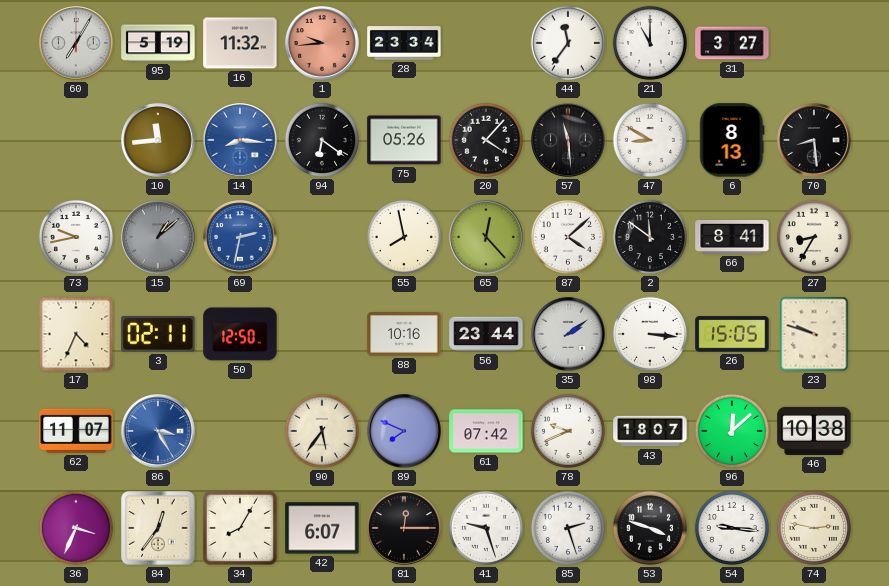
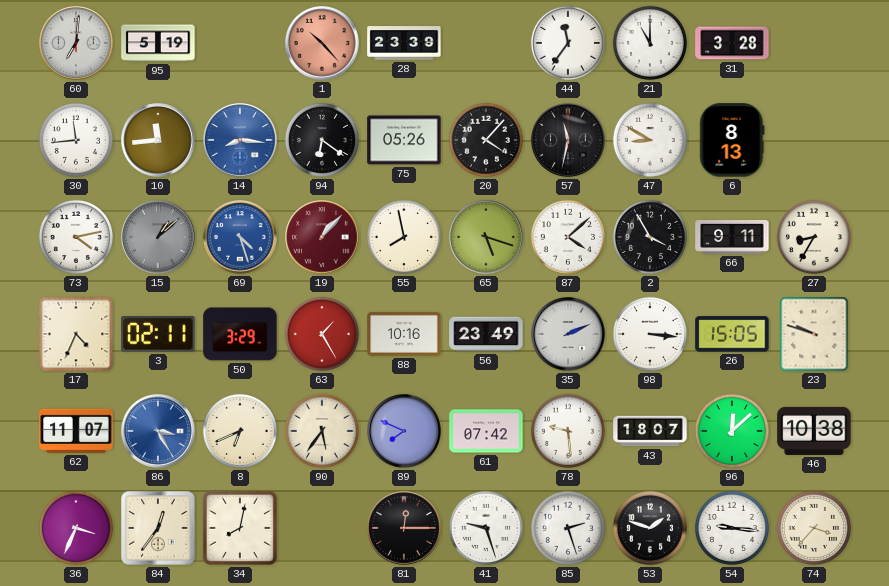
60: 7:05 -> 7:01 (76, 43)
16: 11:32 -> none (240, 43)
1: 9:44 -> 10:23 (322, 43)
28: 23:34 -> 23:39 (404, 44)
31: 3:27 -> 3:28 (732, 43)
30: none -> 11:44 (76, 140)
57: 11:29 -> 11:32 (568, 140)
70: 8:29 -> none (814, 140)
73: 9:43 -> 4:13 (76, 237)
69: 2:32 -> 4:27 (240, 237)
19: none -> 1:07 (322, 237)
65: 12:23 -> 5:18 (486, 237)
2: 11:51 -> 3:55 (650, 237)
66: 8:41 -> 9:11 (732, 238)
50: 12:50 -> 3:29 (240, 334)
63: none -> 1:25 (322, 334)
56: 23:44 -> 23:49 (486, 334)
35: 2:09 -> 2:11 (568, 334)
8: none -> 6:41 (240, 431)
78: 9:41 -> 9:29 (568, 431)
34: 8:05 -> 8:02 (240, 528)
42: 6:07 -> none (322, 528)
53: 3:48 -> 1:48 (650, 528)
74: 2:47 -> 3:37 (814, 528)
